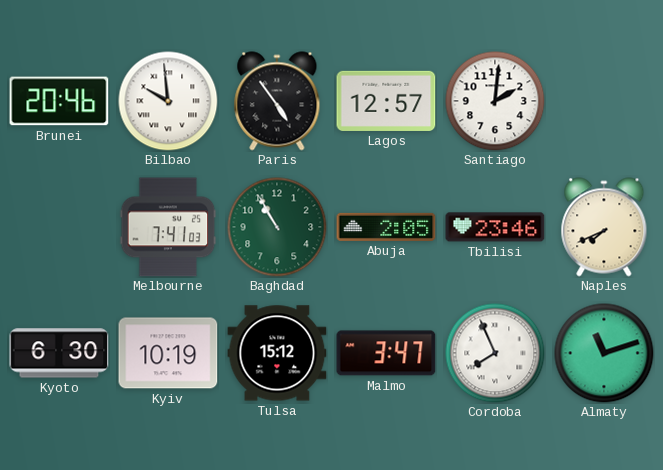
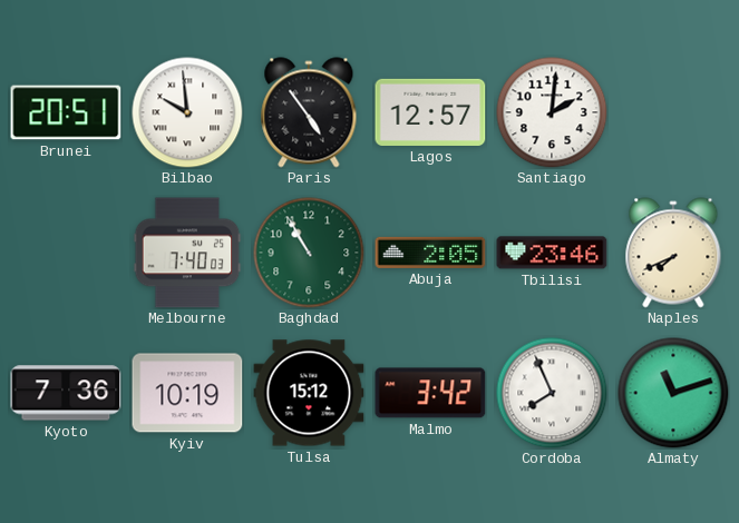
Brunei: 20:46 -> 20:51 (66, 112)
Melbourne: 7:41 -> 7:40 (187, 253)
Kyoto: 6:30 -> 7:36 (66, 393)
Malmo: 3:47 -> 3:42 (430, 393)
